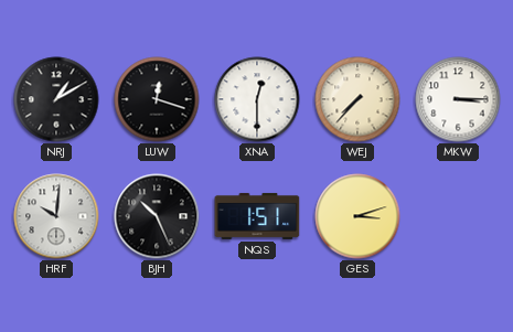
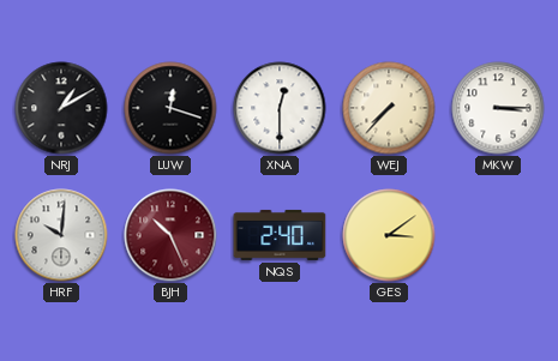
BJH dial: black -> burgundy (170, 235)
NQS: 1:51 -> 2:40 (280, 235)
GES: 3:12 -> 3:09 (389, 235)
